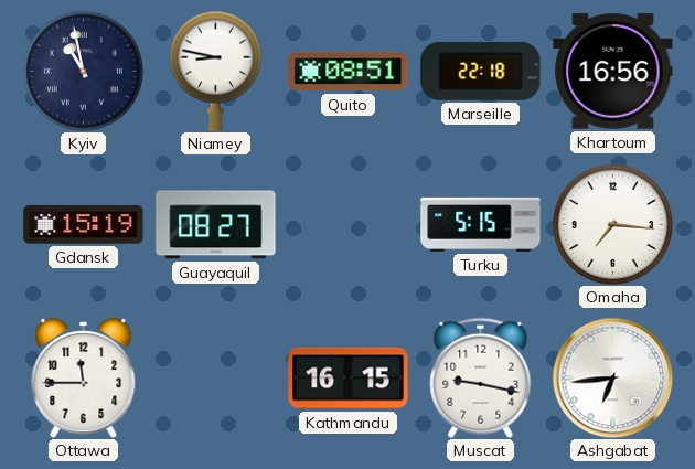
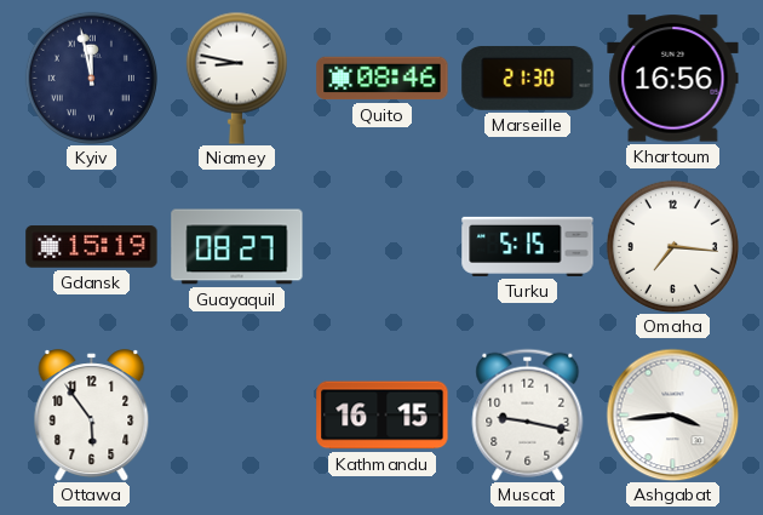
Kyiv: 10:58 -> 11:58 (91, 78)
Quito: 08:51 -> 08:46 (383, 79)
Marseille: 22:18 -> 21:30 (528, 78)
Ottawa: 11:45 -> 5:54 (92, 416)
Ashgabat: 6:44 -> 3:44 (672, 414)
